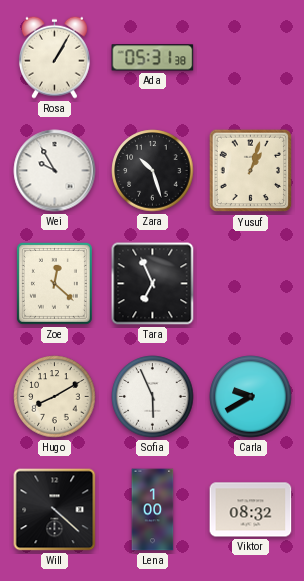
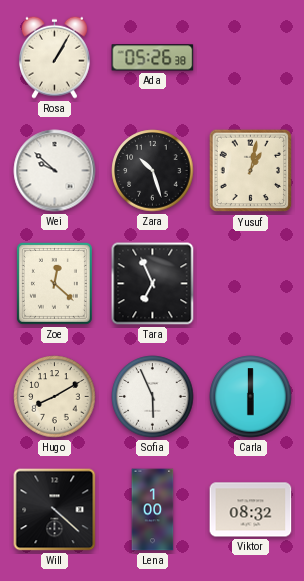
Ada: 05:31 -> 05:26 (153, 58)
Wei: 9:55 -> 9:52 (55, 171)
Yusuf: 1:03 -> 1:02 (251, 171)
Carla: 9:40 -> 6:00 (251, 397)
